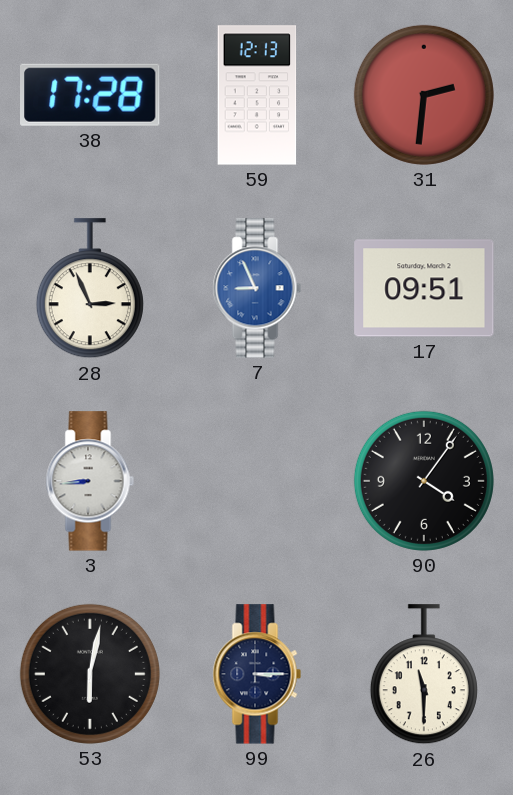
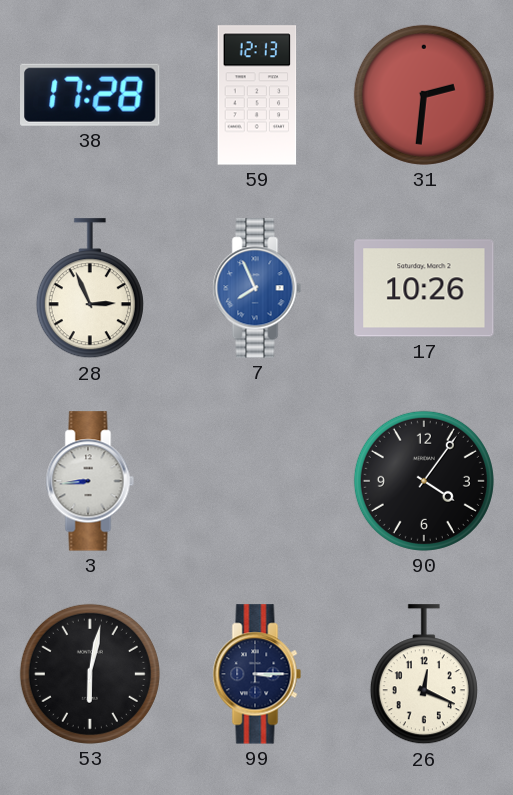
7: 8:56 -> 7:56 (257, 288)
17: 09:51 -> 10:26 (424, 288)
26: 11:30 -> 12:19 (424, 675)
